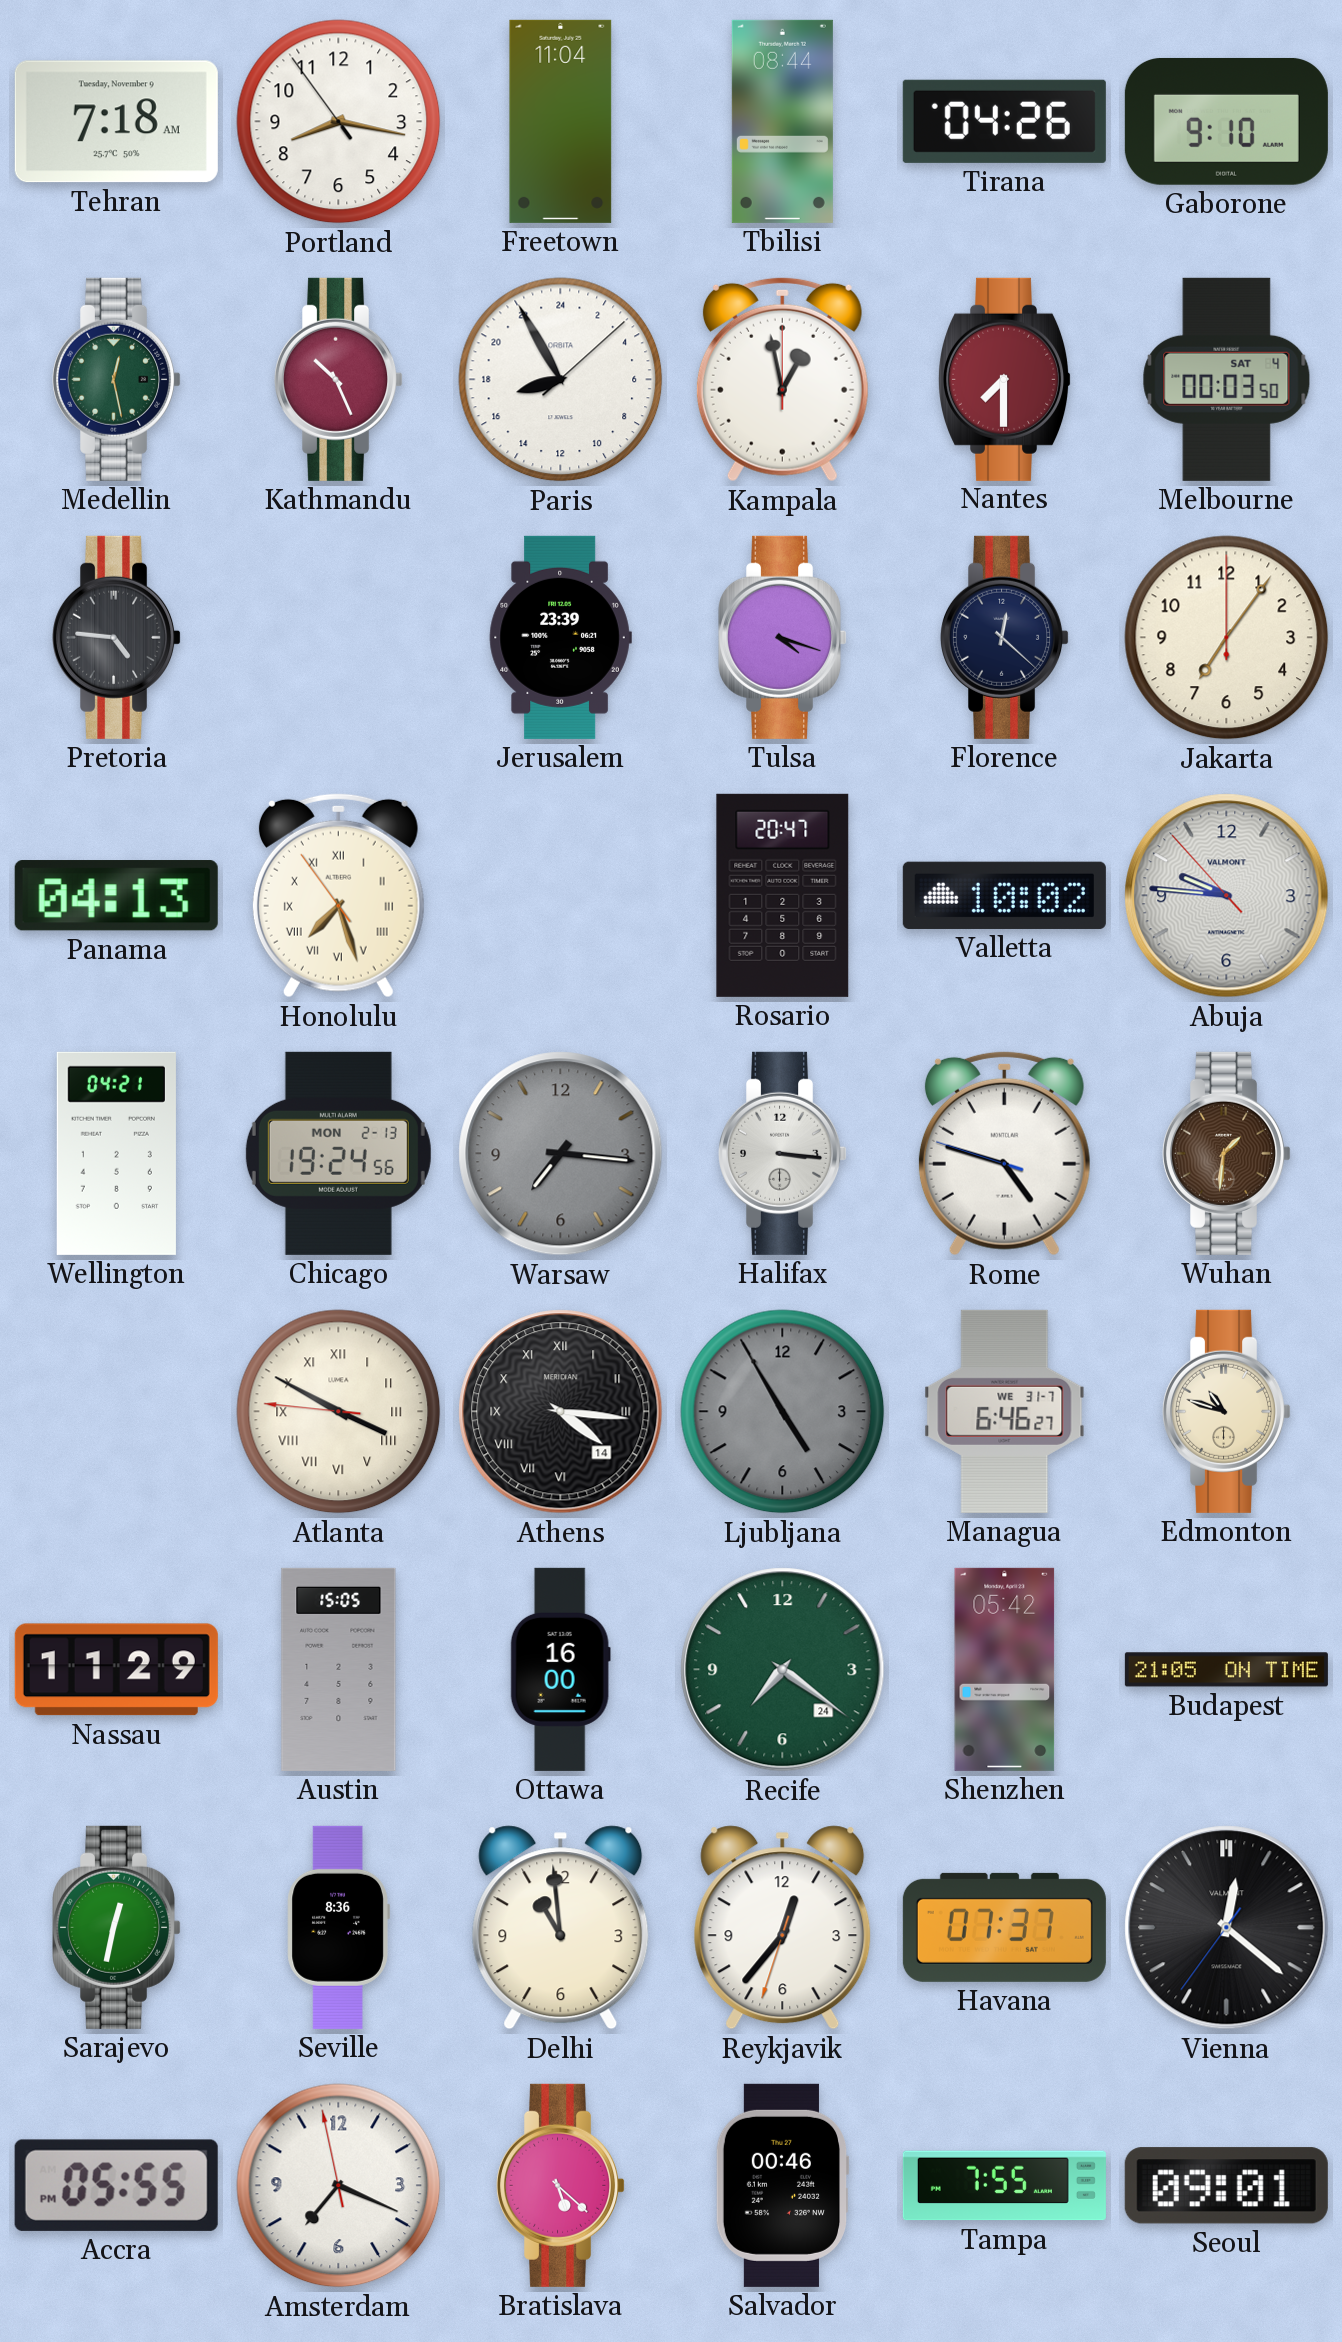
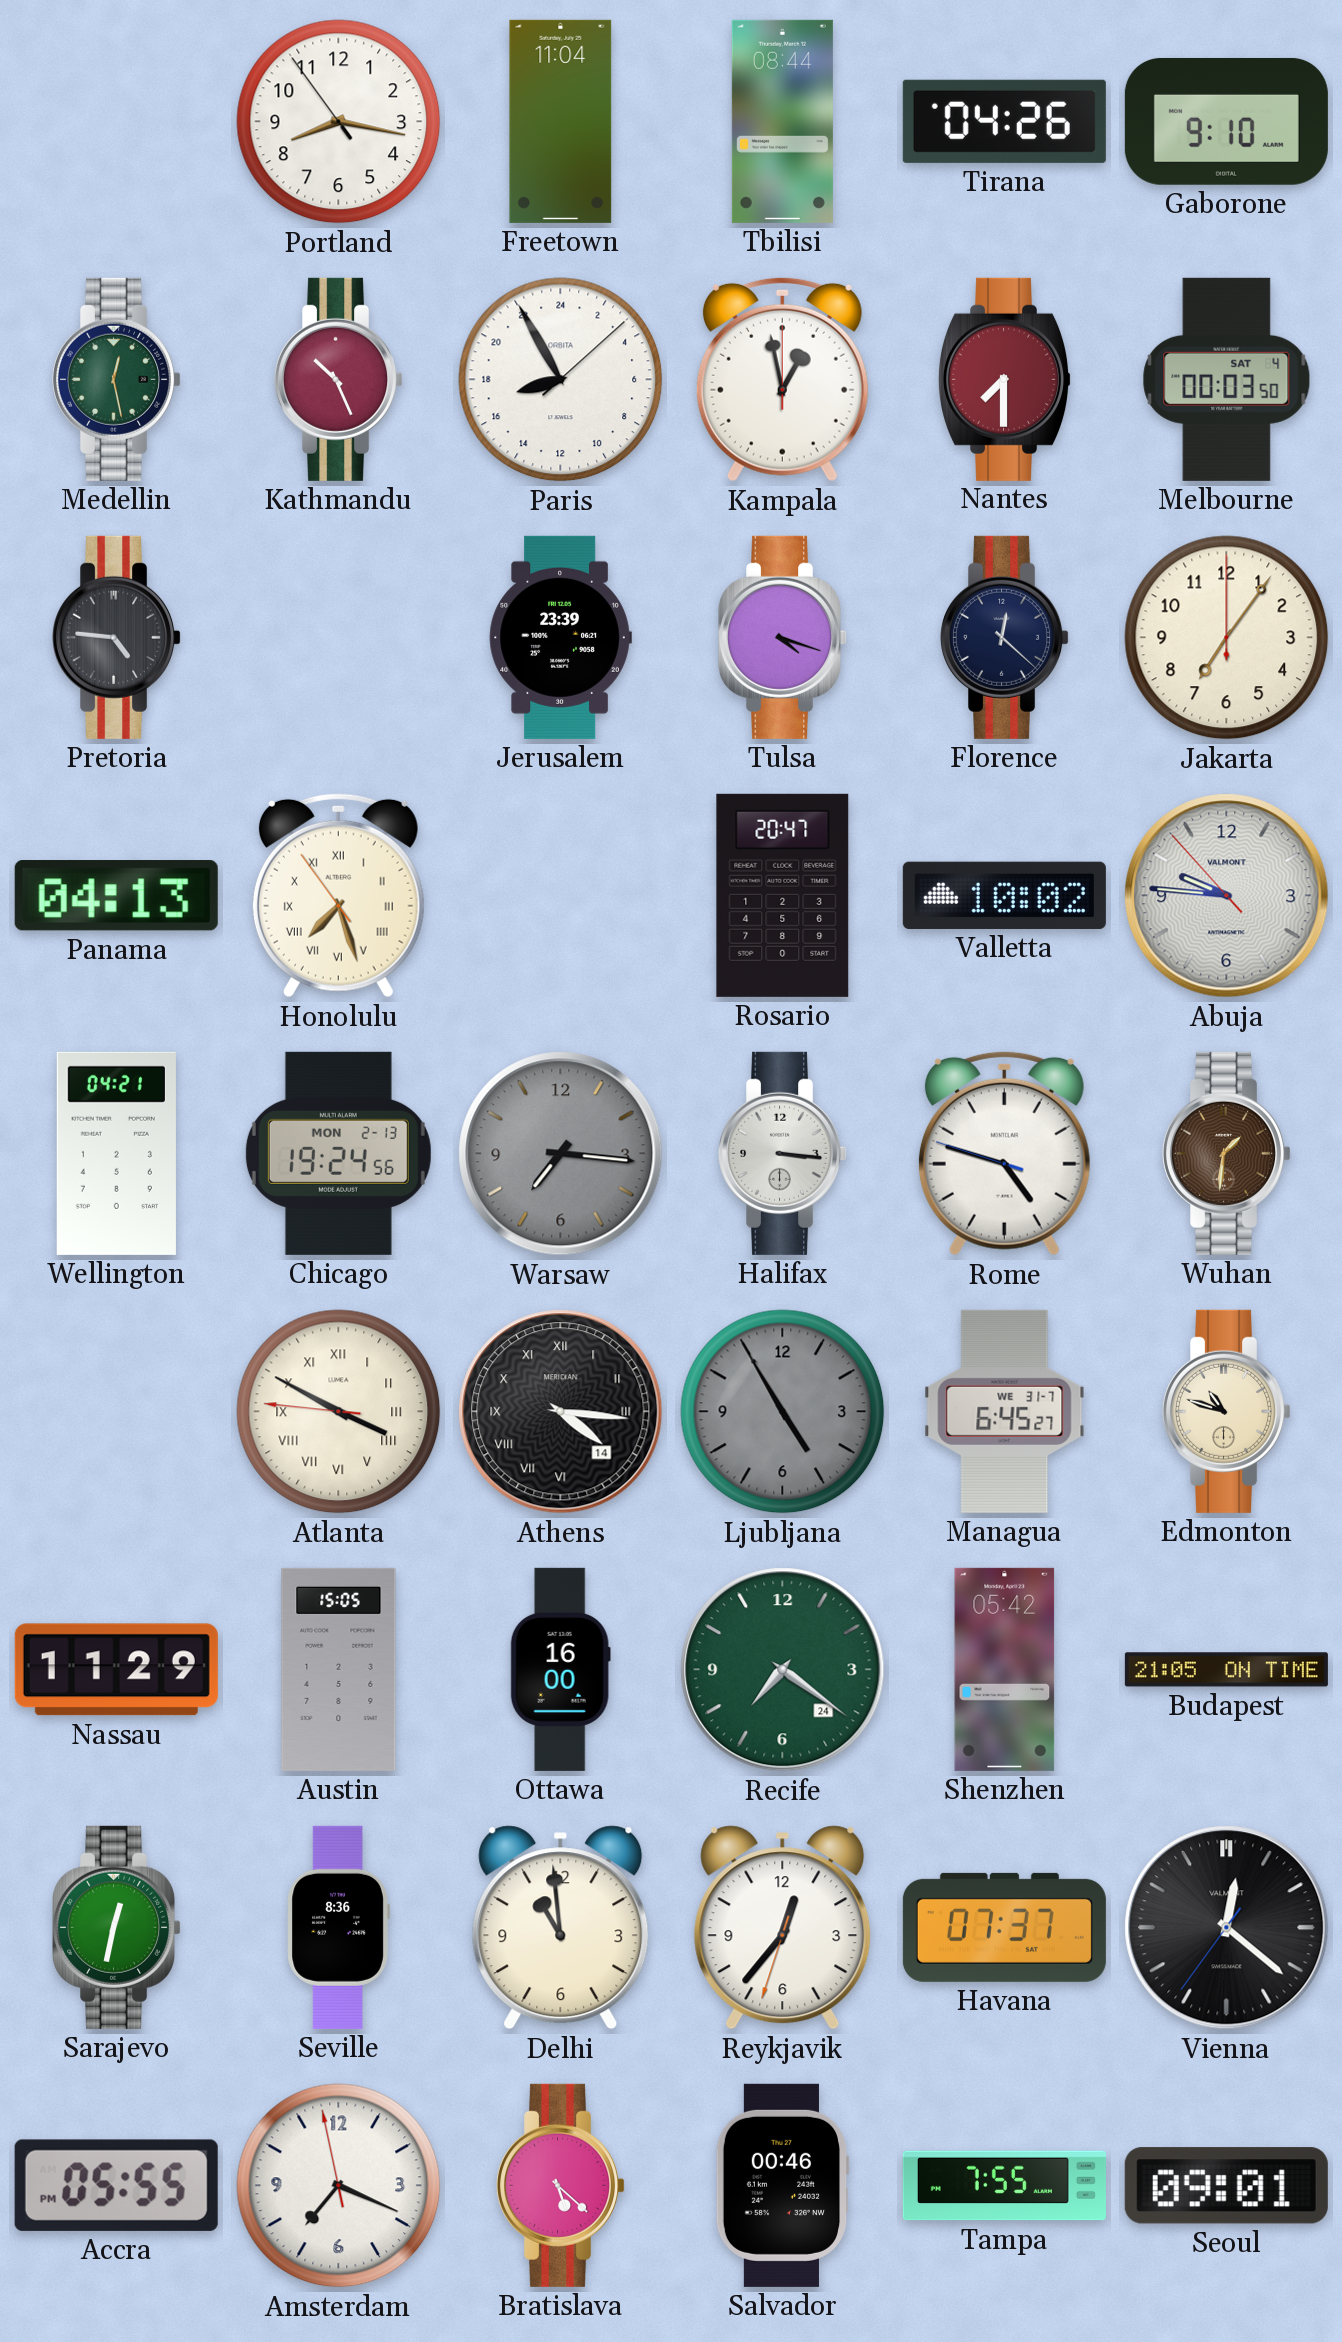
Tehran: 7:18 -> none (116, 122)
Managua: 6:46 -> 6:45 (1005, 1411)
